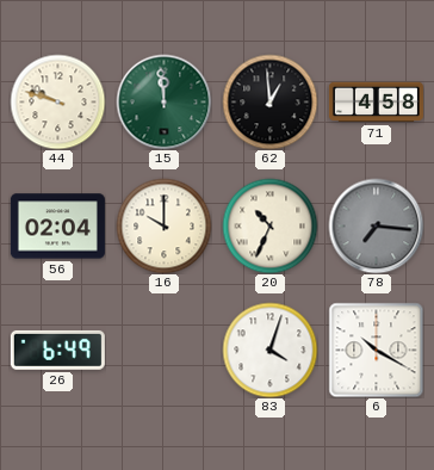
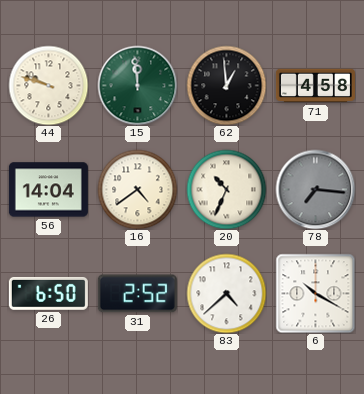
56: 02:04 -> 14:04 (48, 190)
16: 10:00 -> 4:39 (137, 189)
26: 6:49 -> 6:50 (48, 293)
31: none -> 2:52 (137, 294)
83: 4:03 -> 4:38 (226, 293)
